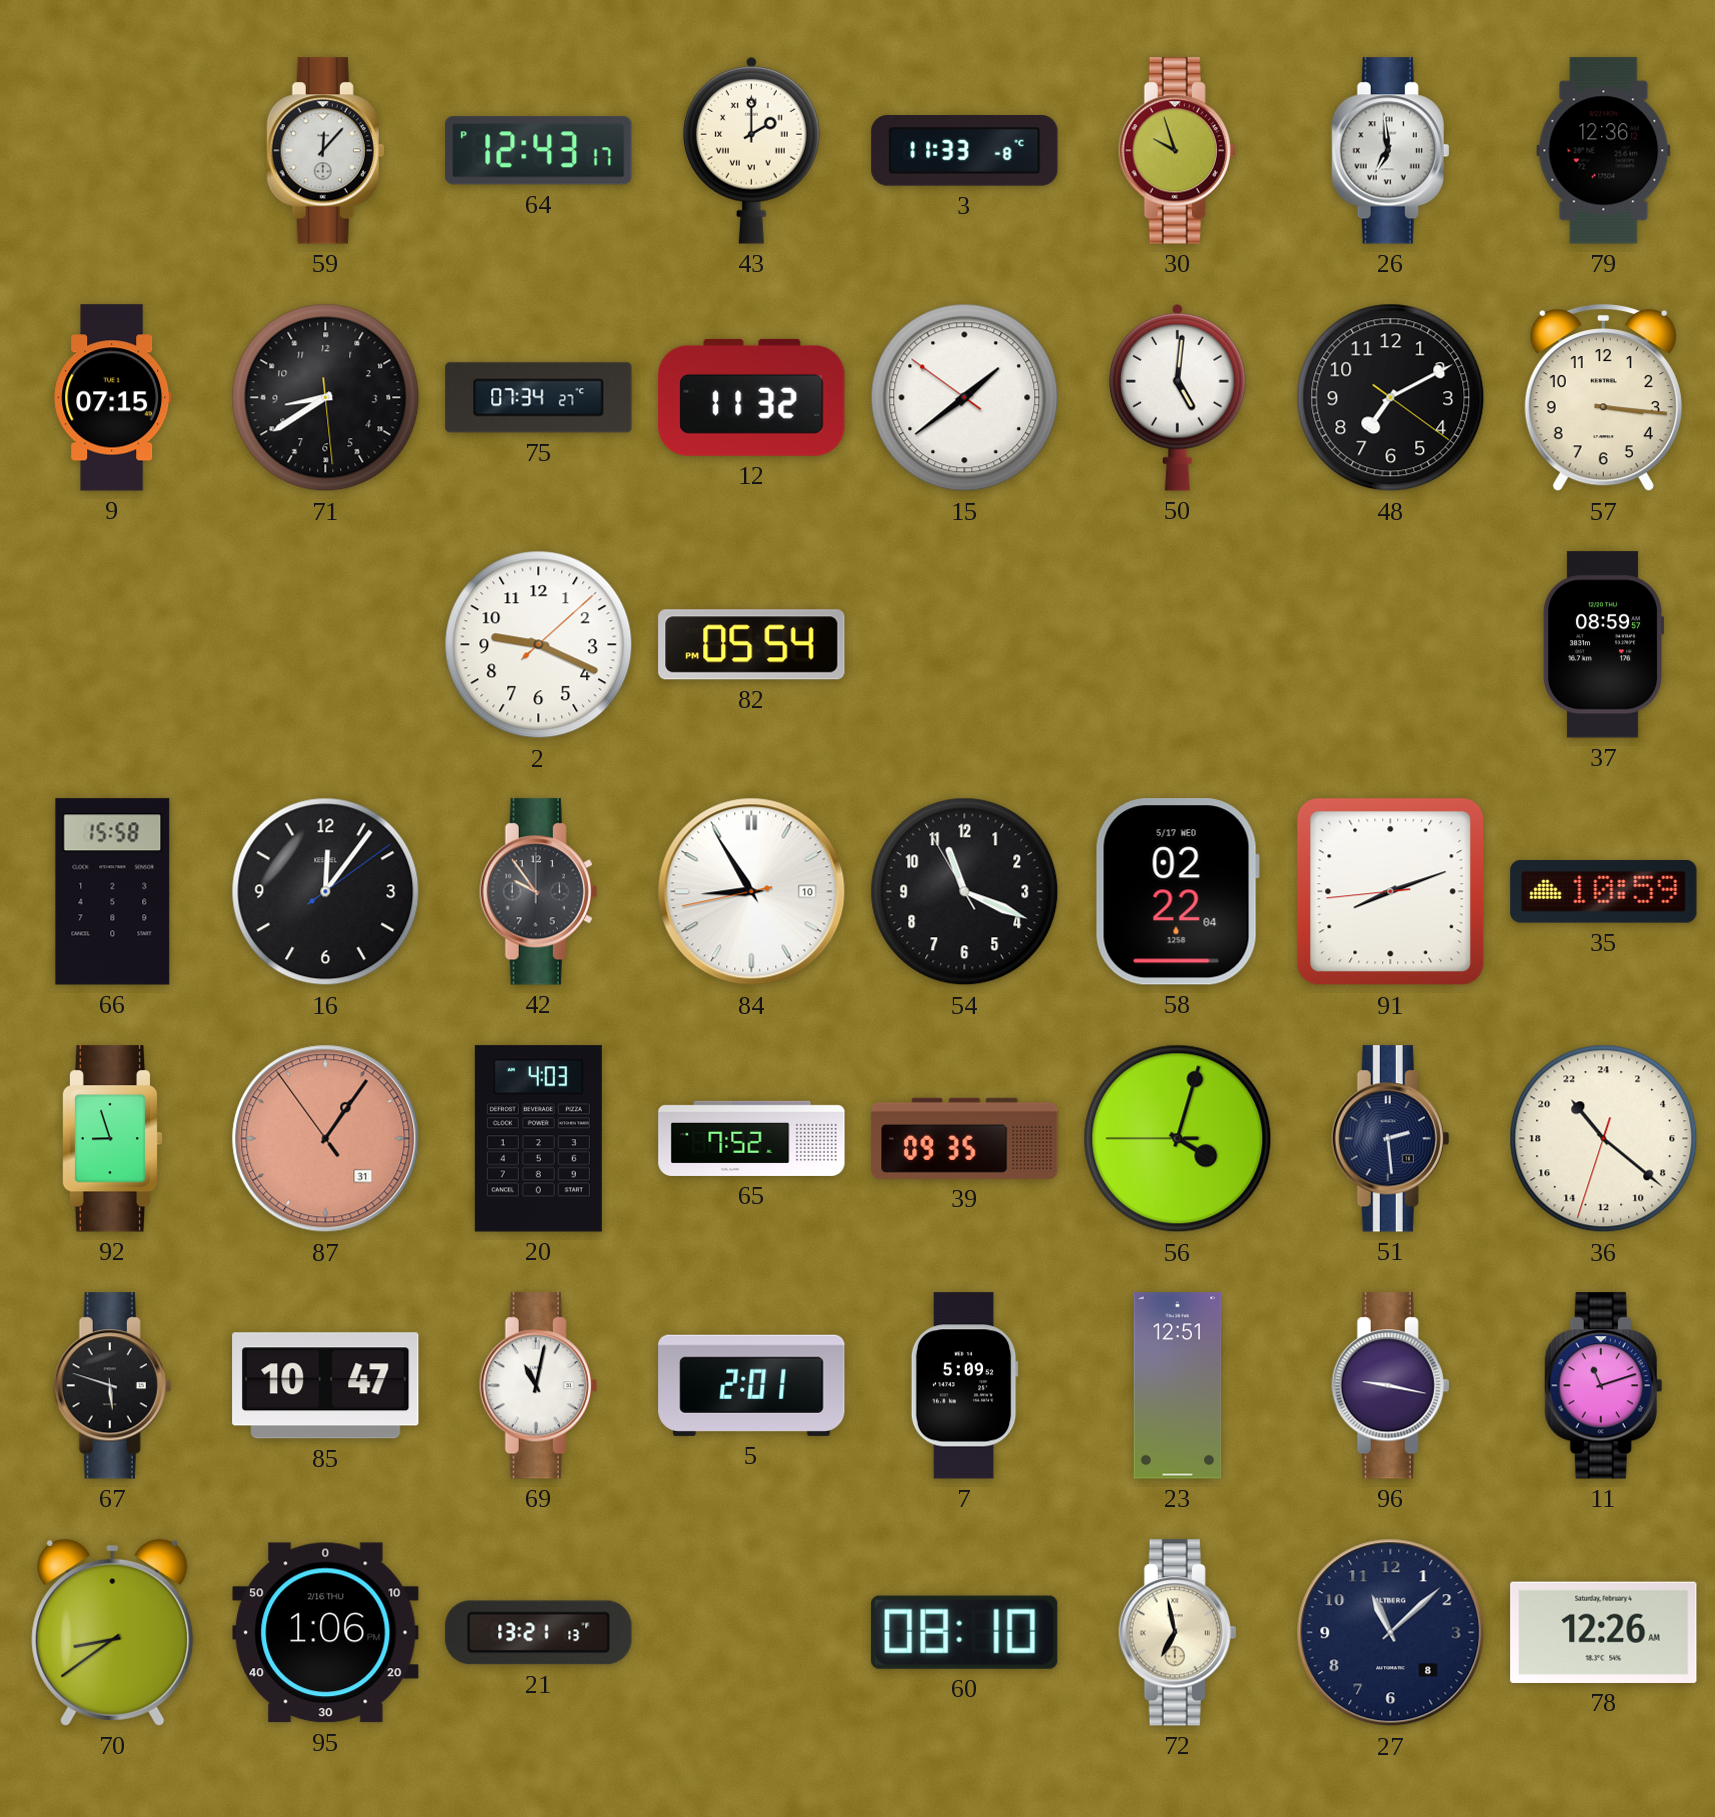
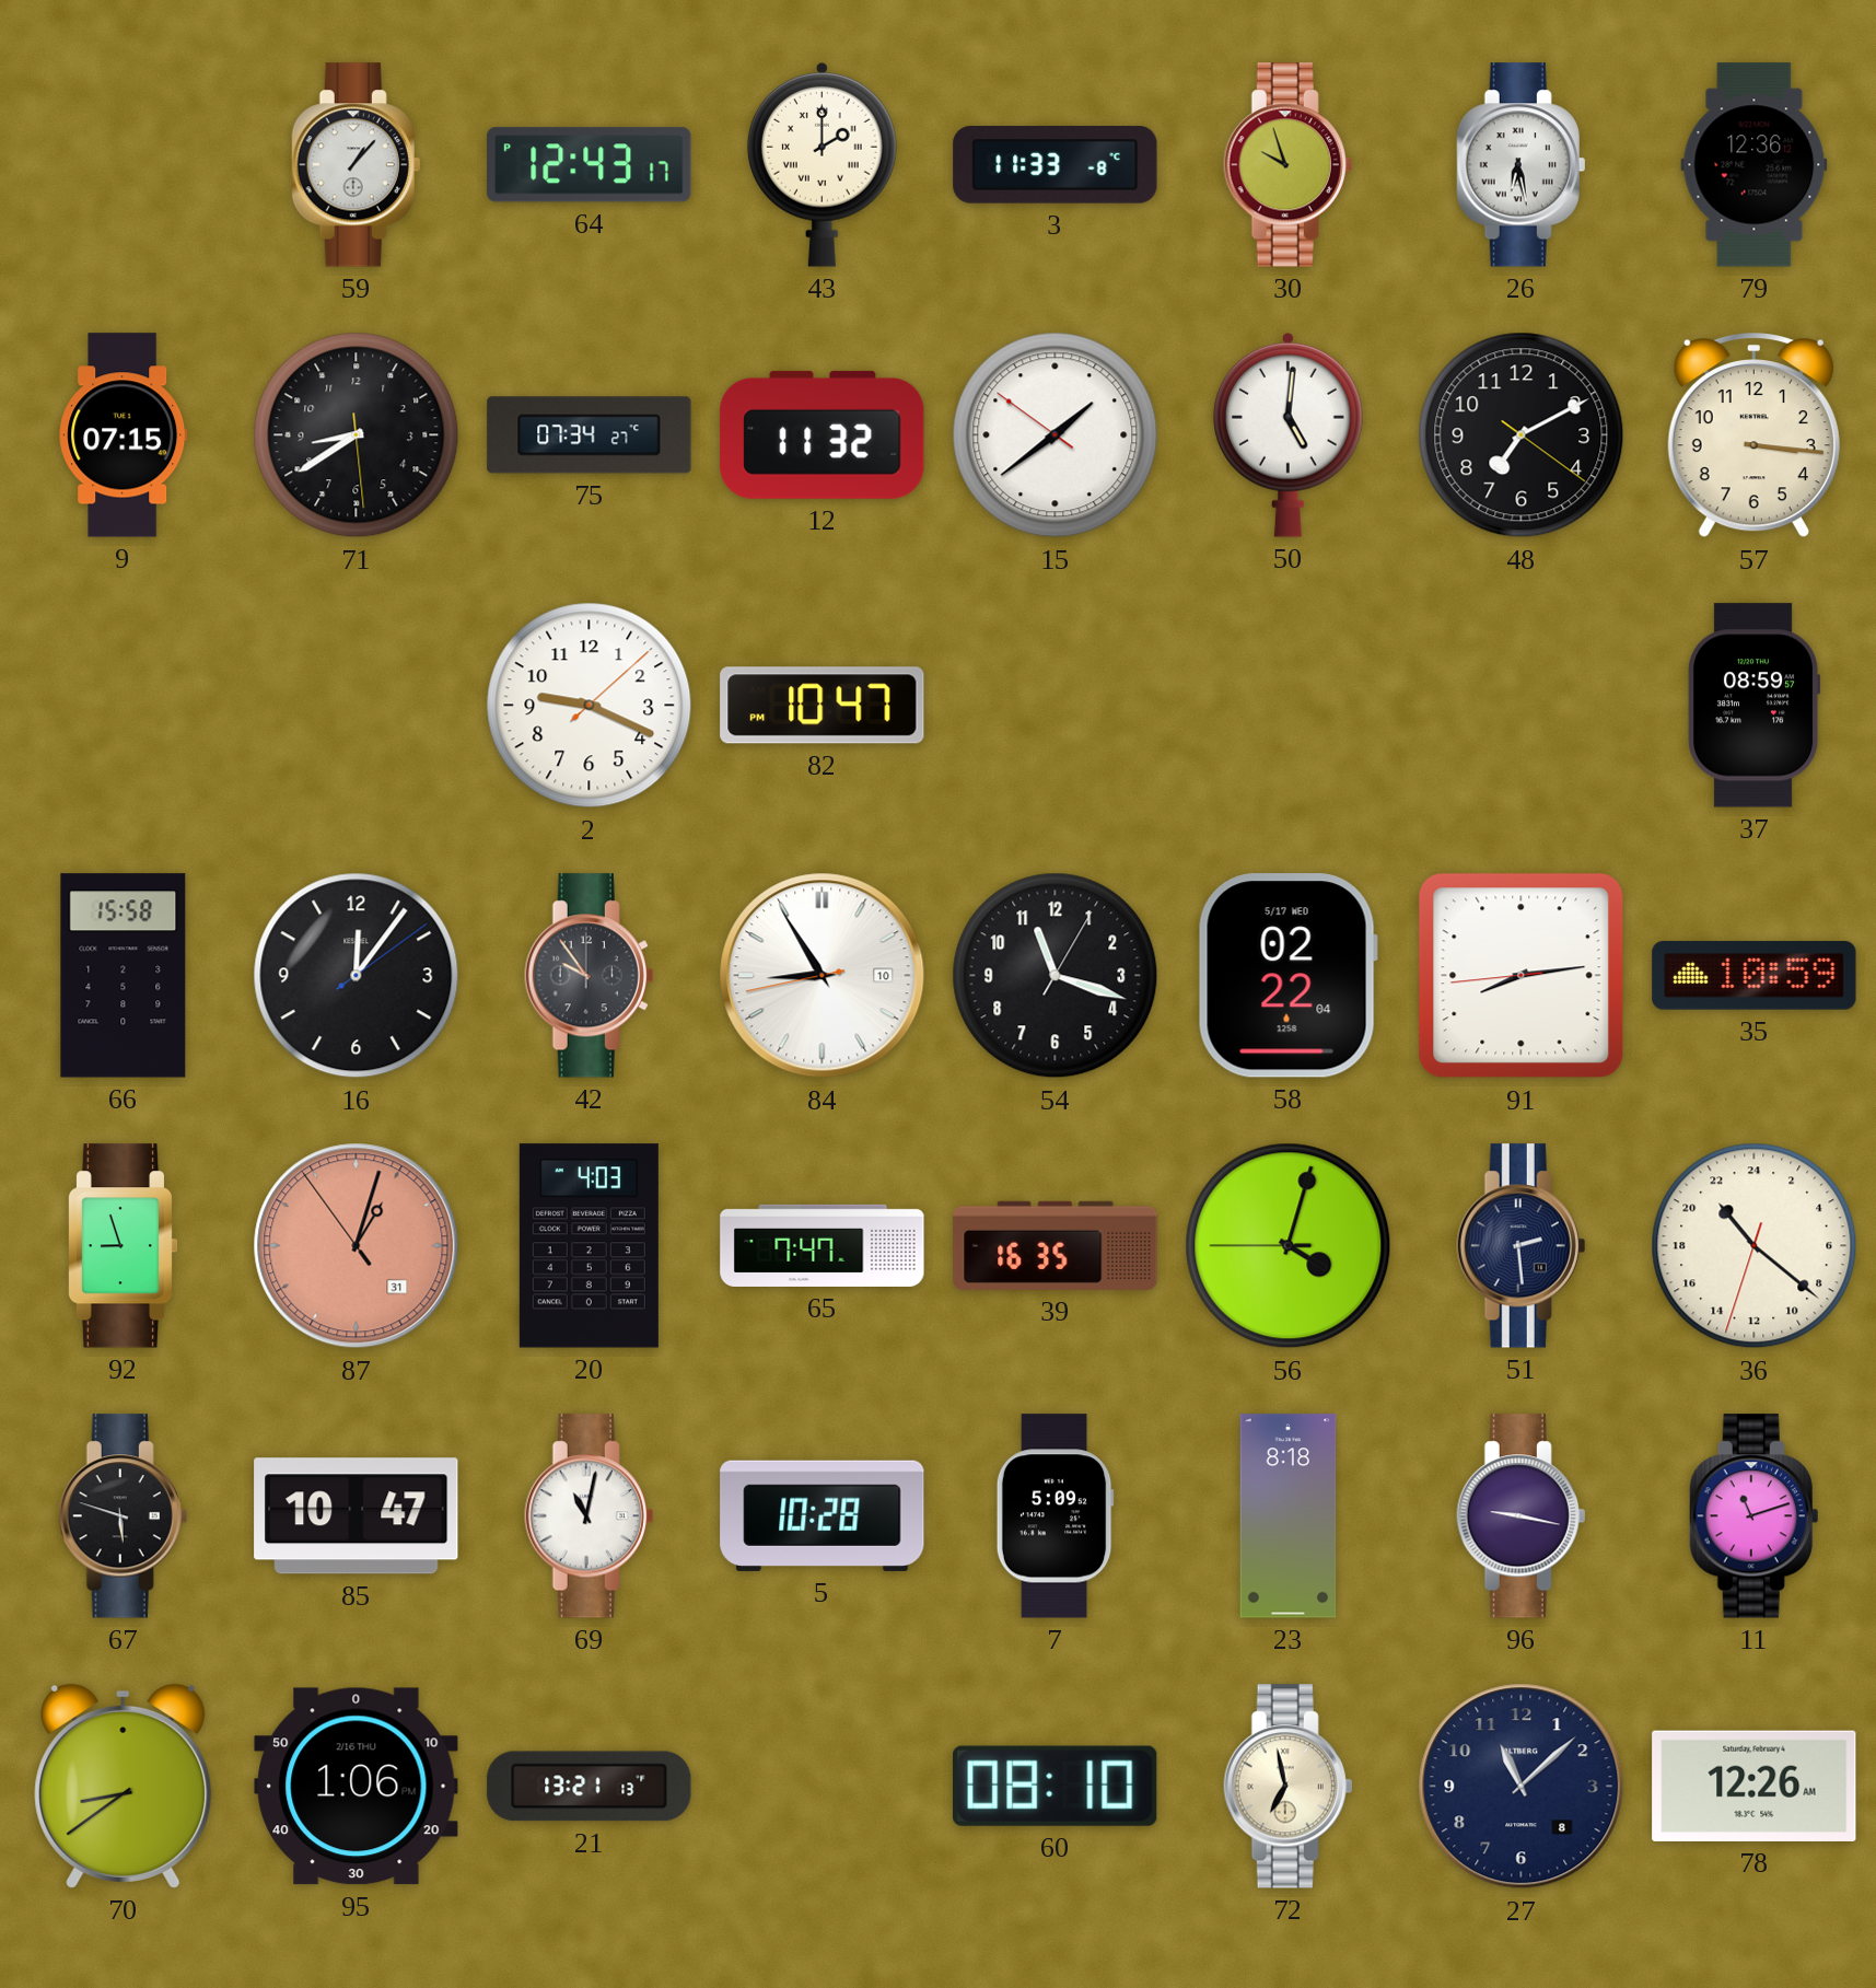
59: 12:07 -> 1:07 (357, 165)
26: 6:59 -> 6:28 (1522, 165)
82: 05:54 -> 10:47 (823, 706)
54: 11:18:55 -> 11:18:05 (1056, 976)
91: 8:11 -> 8:13 (1522, 976)
87: 1:05 -> 1:02 (357, 1246)
65: 7:52 -> 7:47 (823, 1245)
39: 09:35 -> 16:35 (1056, 1245)
5: 2:01 -> 10:28 (823, 1515)
23: 12:51 -> 8:18 (1289, 1516)
